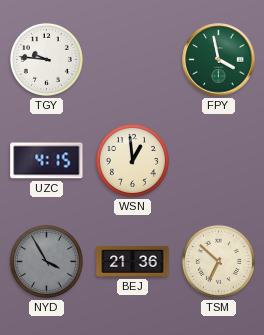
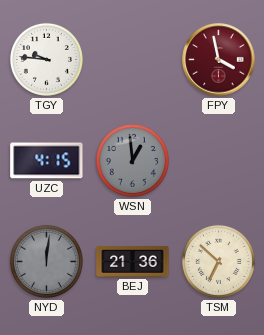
FPY dial: green -> burgundy (219, 60)
WSN dial: cream -> grey (132, 160)
NYD: 3:55 -> 12:01 (46, 261)
